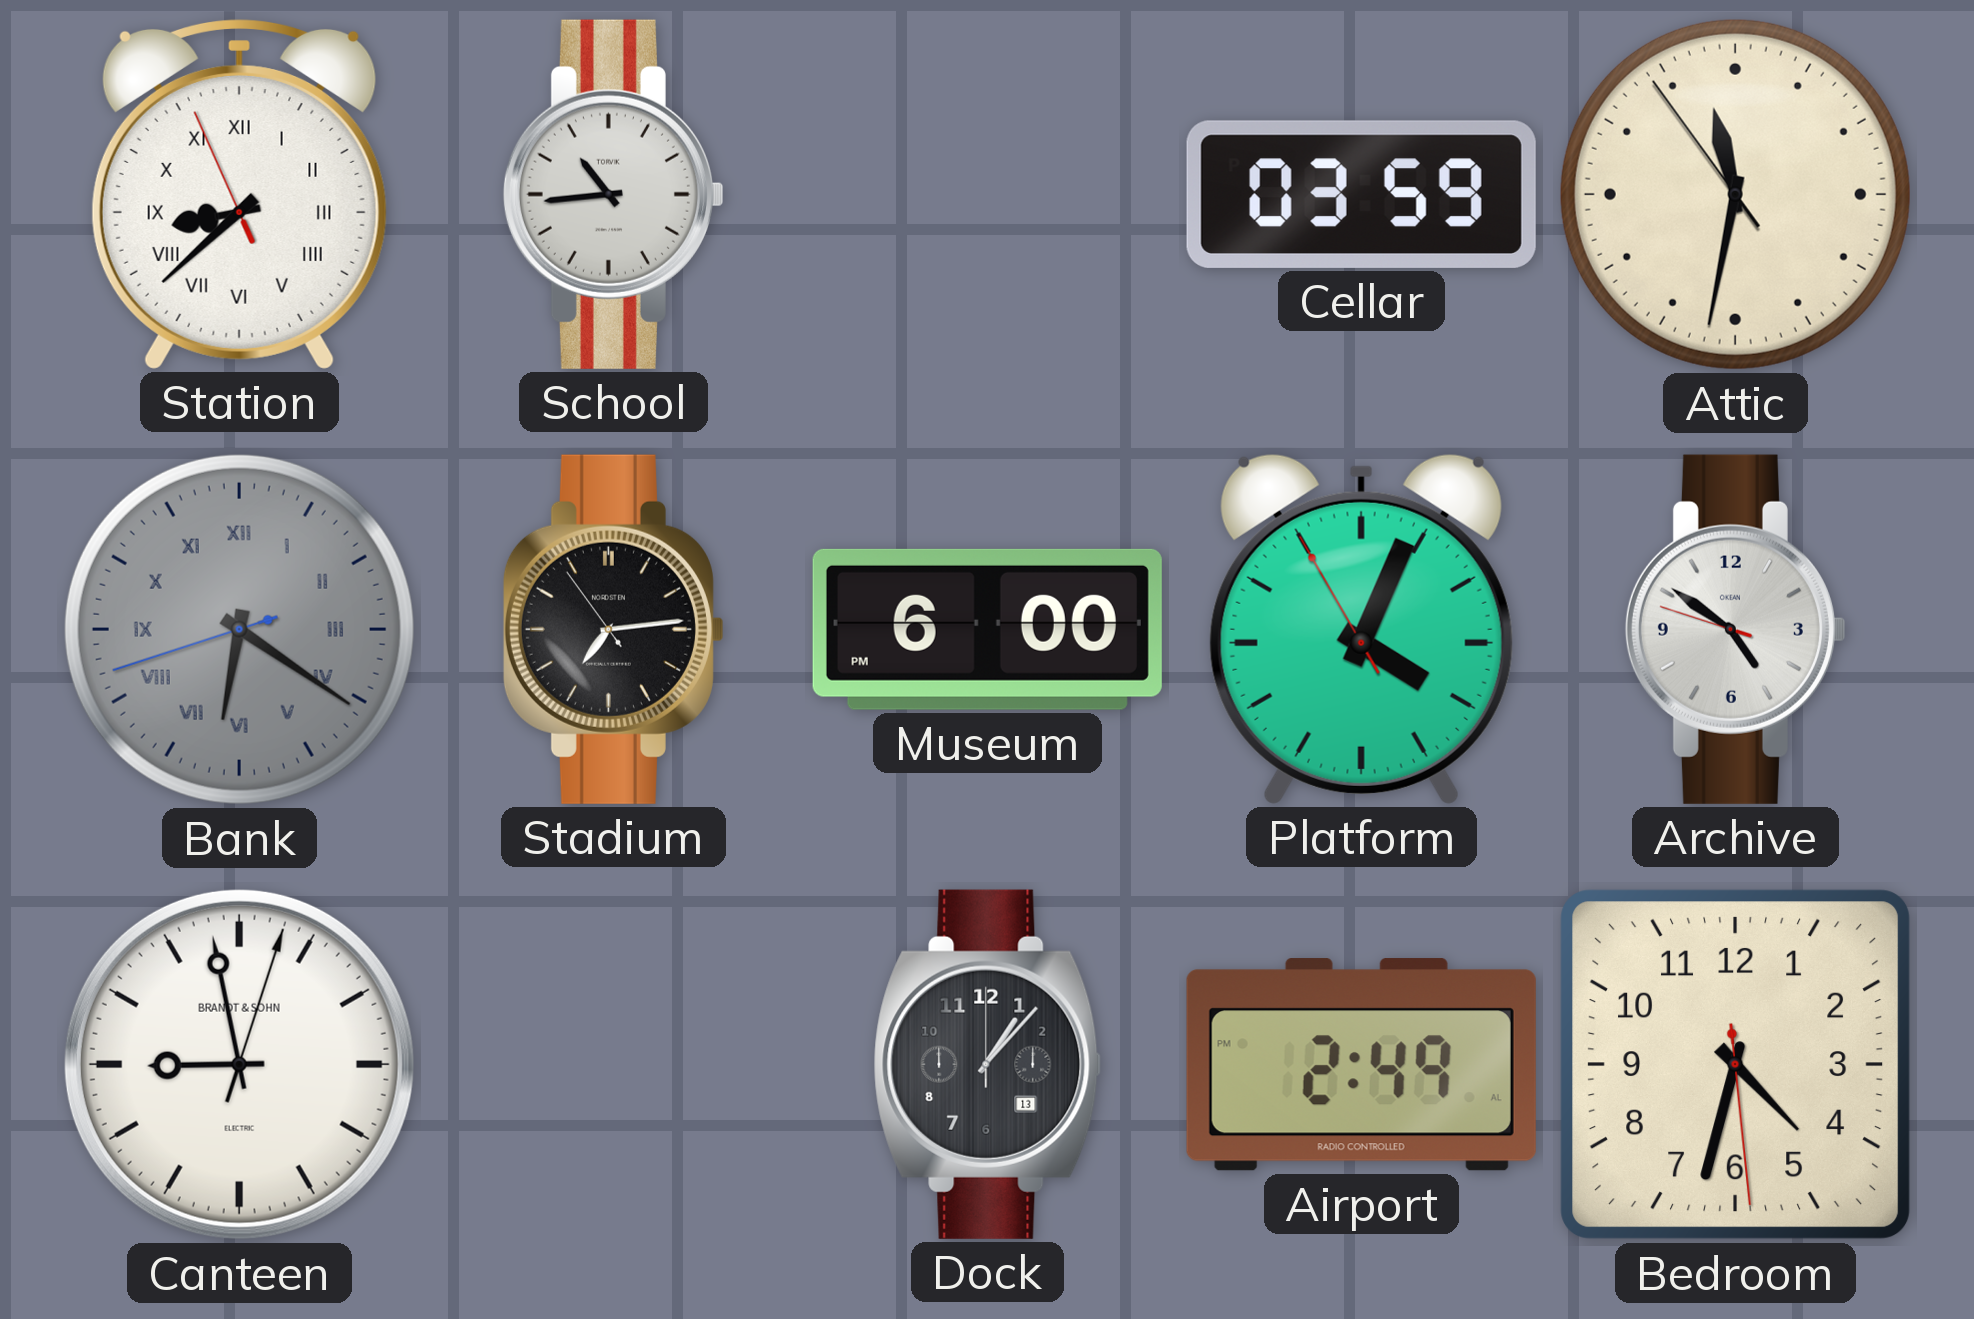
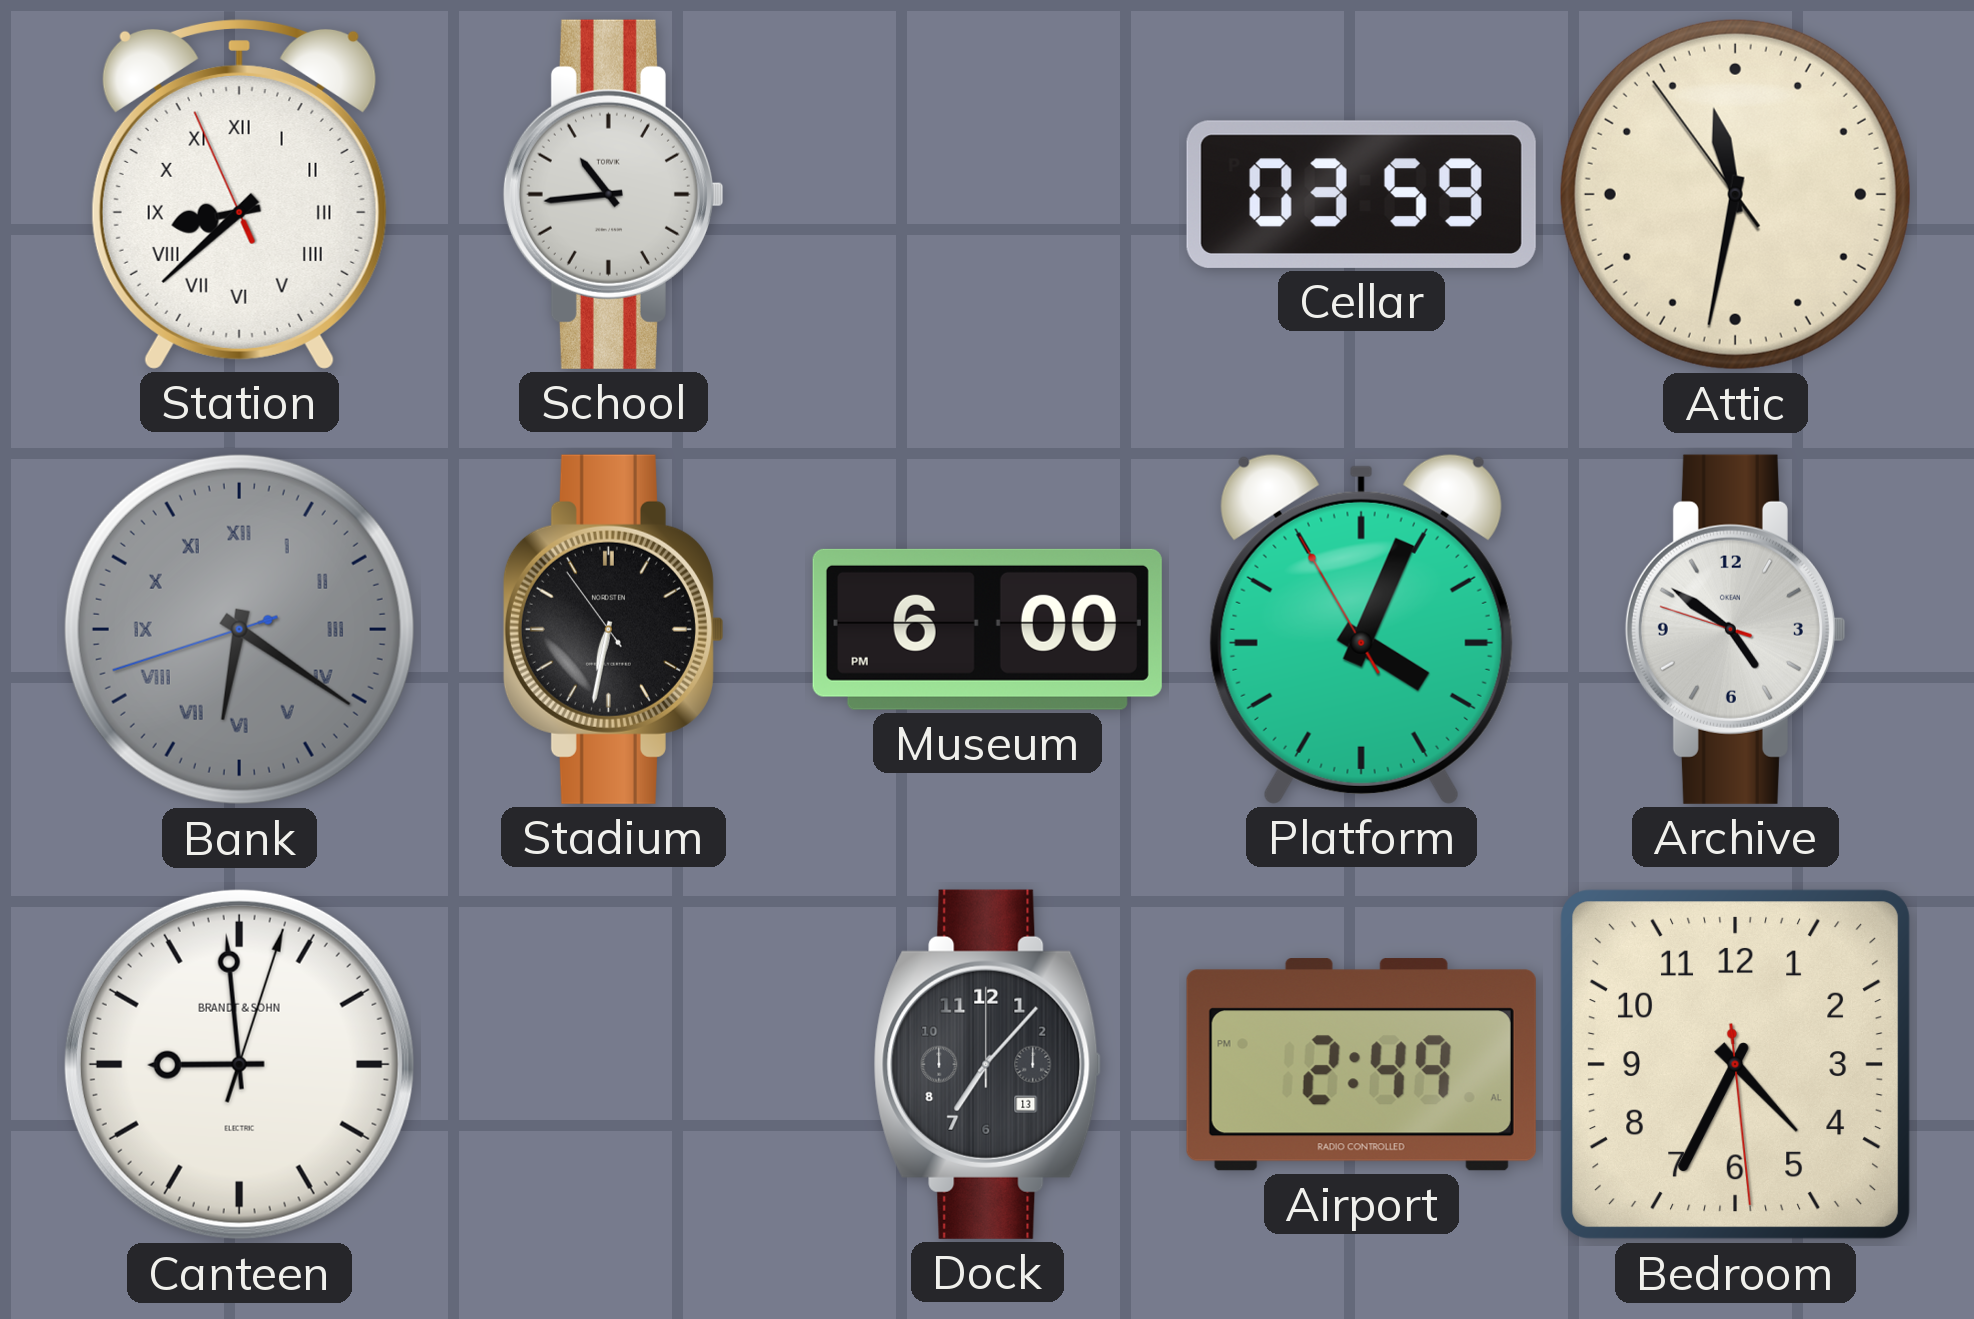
Stadium: 7:13 -> 6:31 (613, 629)
Canteen: 8:58 -> 8:59 (239, 1064)
Dock: 1:07 -> 7:07 (988, 1064)
Bedroom: 4:32 -> 4:34 (1736, 1065)
